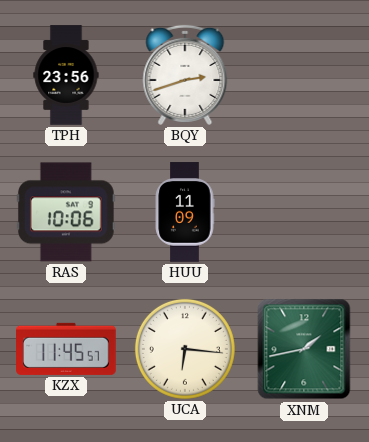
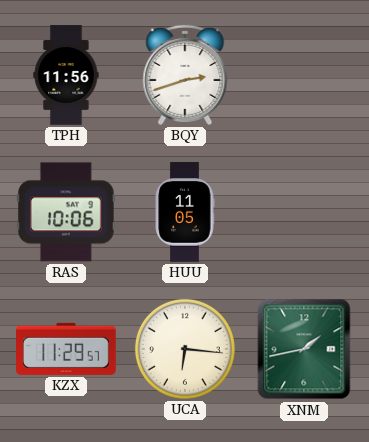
TPH: 23:56 -> 11:56 (66, 75)
HUU: 11:09 -> 11:05 (185, 212)
KZX: 11:45 -> 11:29 (67, 349)
